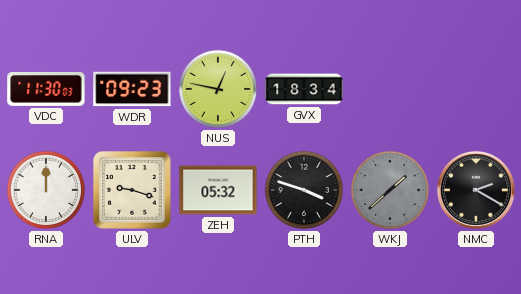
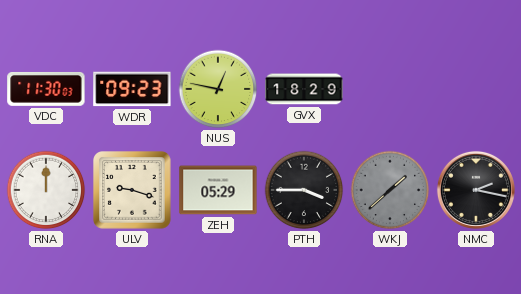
GVX: 18:34 -> 18:29 (304, 89)
ZEH: 05:32 -> 05:29 (218, 190)
PTH: 3:48 -> 3:45 (304, 190)
NMC: 2:20 -> 2:17 (476, 190)
